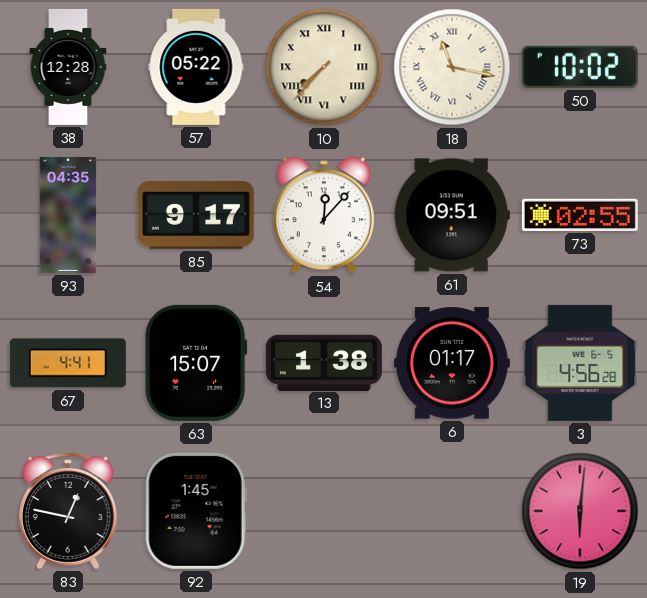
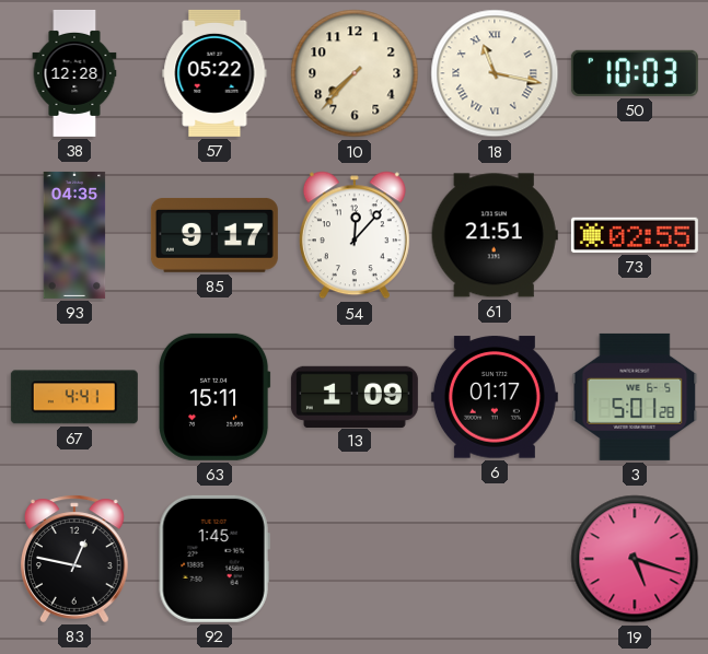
10 numerals: Roman -> Arabic (355, 73)
50: 10:02 -> 10:03 (635, 73)
61: 09:51 -> 21:51 (495, 235)
63: 15:07 -> 15:11 (216, 397)
13: 1:38 -> 1:09 (355, 396)
3: 4:56 -> 5:01 (635, 397)
19: 6:01 -> 5:18 (635, 559)
